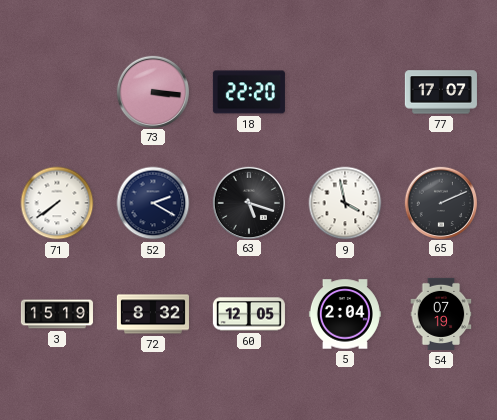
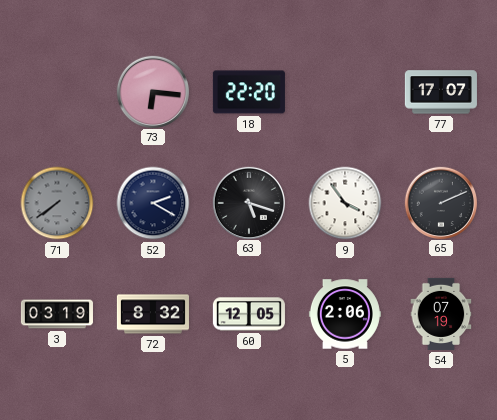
73: 3:16 -> 6:16 (152, 91)
71 dial: white -> grey (57, 203)
9: 3:58 -> 3:54 (345, 203)
3: 15:19 -> 03:19 (57, 314)
5: 2:04 -> 2:06 (345, 314)
